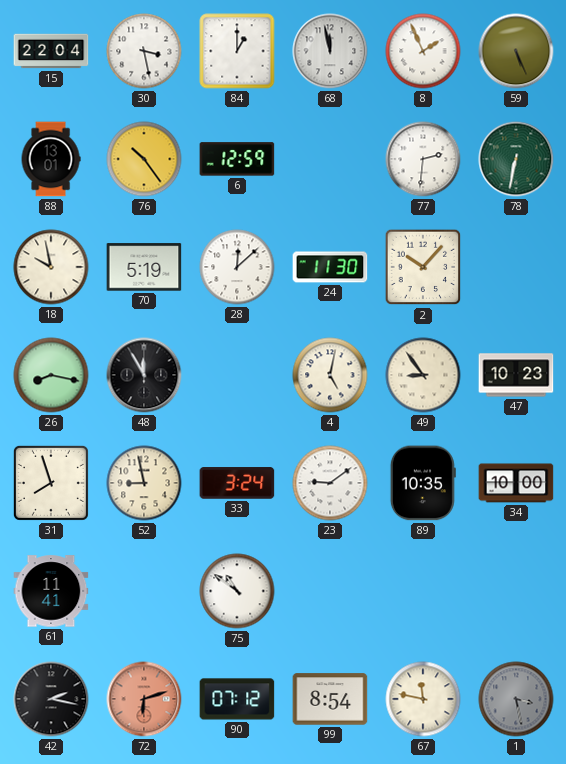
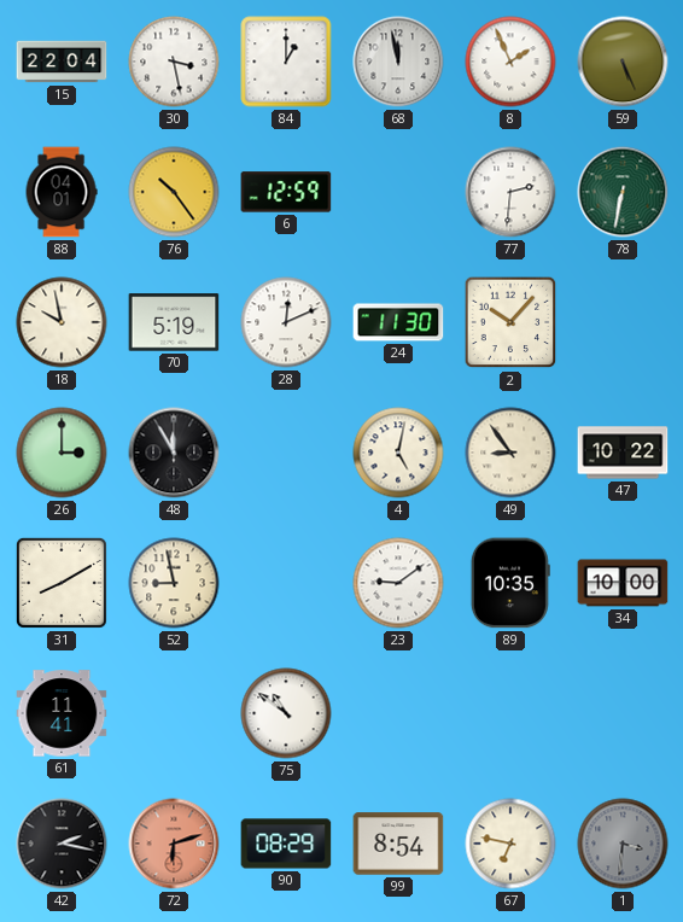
88: 13:01 -> 04:01 (62, 192)
28: 12:08 -> 12:11 (286, 322)
26: 8:17 -> 3:00 (62, 453)
47: 10:23 -> 10:22 (623, 453)
31: 7:57 -> 8:10 (62, 583)
33: 3:24 -> none (237, 483)
90: 07:12 -> 08:29 (286, 844)
67: 11:47 -> 6:47 (510, 844)
1: 3:28 -> 3:31 (623, 844)
